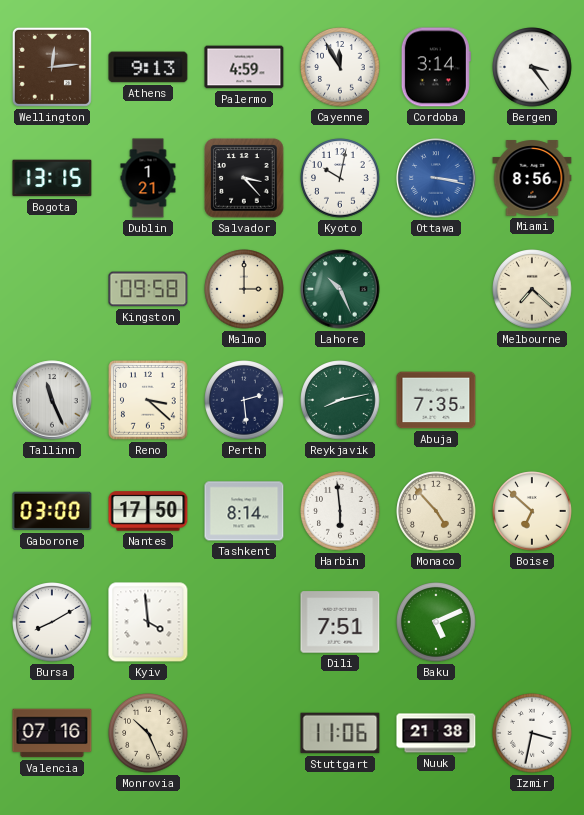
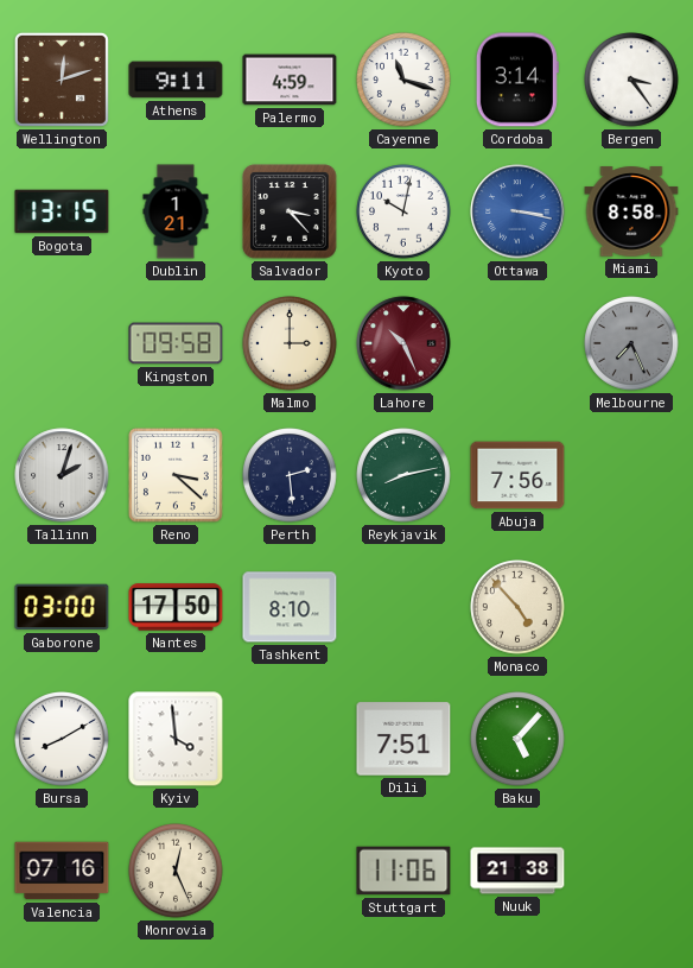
Wellington: 12:14 -> 12:12 (62, 80)
Athens: 9:13 -> 9:11 (176, 80)
Cayenne: 11:55 -> 11:18 (403, 80)
Miami: 8:56 -> 8:58 (631, 211)
Lahore dial: green -> burgundy (403, 343)
Melbourne: 7:22 -> 7:26 (631, 343)
Melbourne dial: cream -> grey (631, 343)
Tallinn: 11:26 -> 2:03 (62, 475)
Abuja: 7:35 -> 7:56 (517, 475)
Tashkent: 8:14 -> 8:10 (290, 607)
Harbin: 5:59 -> none (340, 511)
Boise: 6:52 -> none (532, 511)
Baku: 5:11 -> 5:07 (517, 739)
Monrovia: 10:26 -> 12:26 (176, 871)
Izmir: 3:32 -> none (532, 733)
